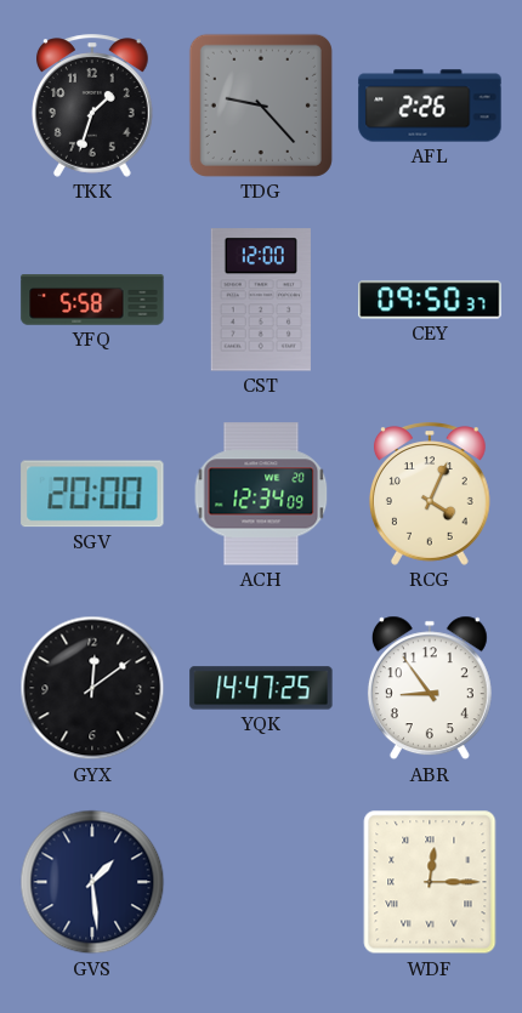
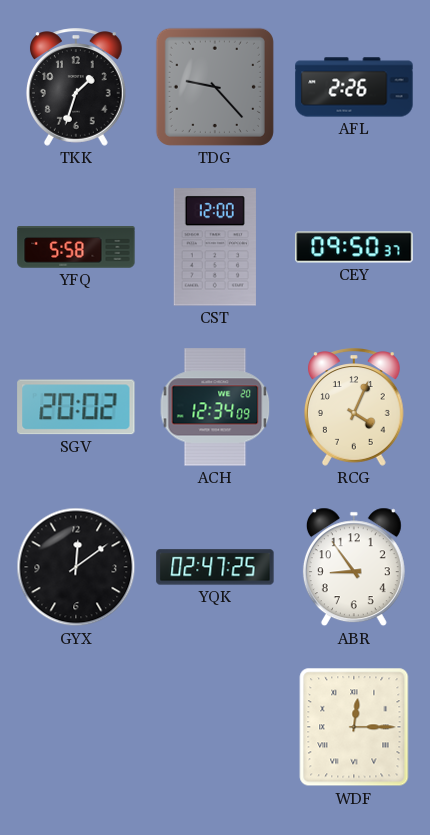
SGV: 20:00 -> 20:02 (76, 407)
YQK: 14:47 -> 02:47 (215, 567)
GVS: 1:29 -> none (92, 882)
